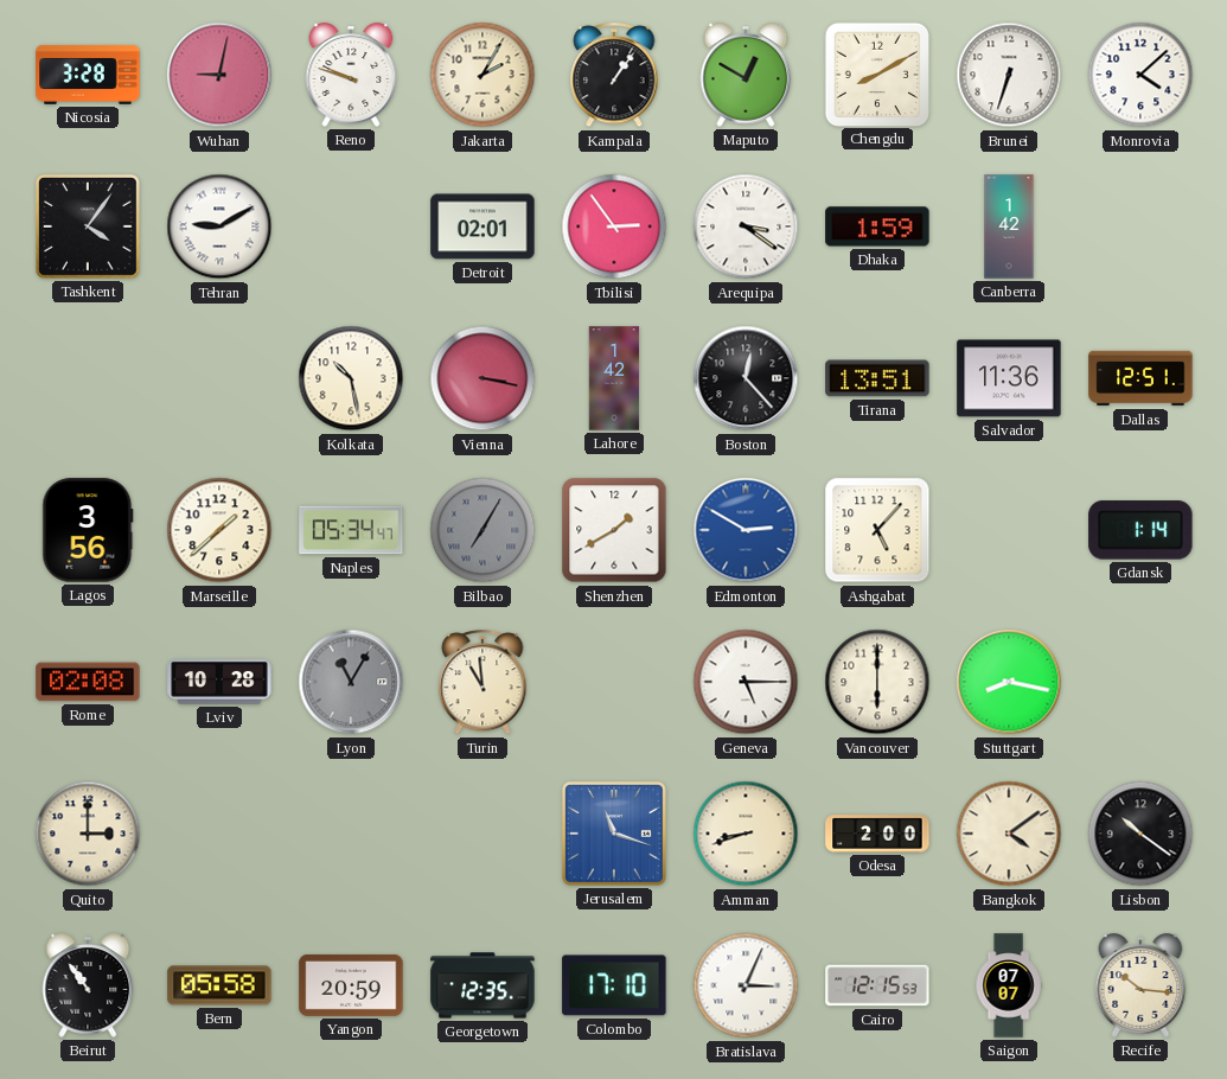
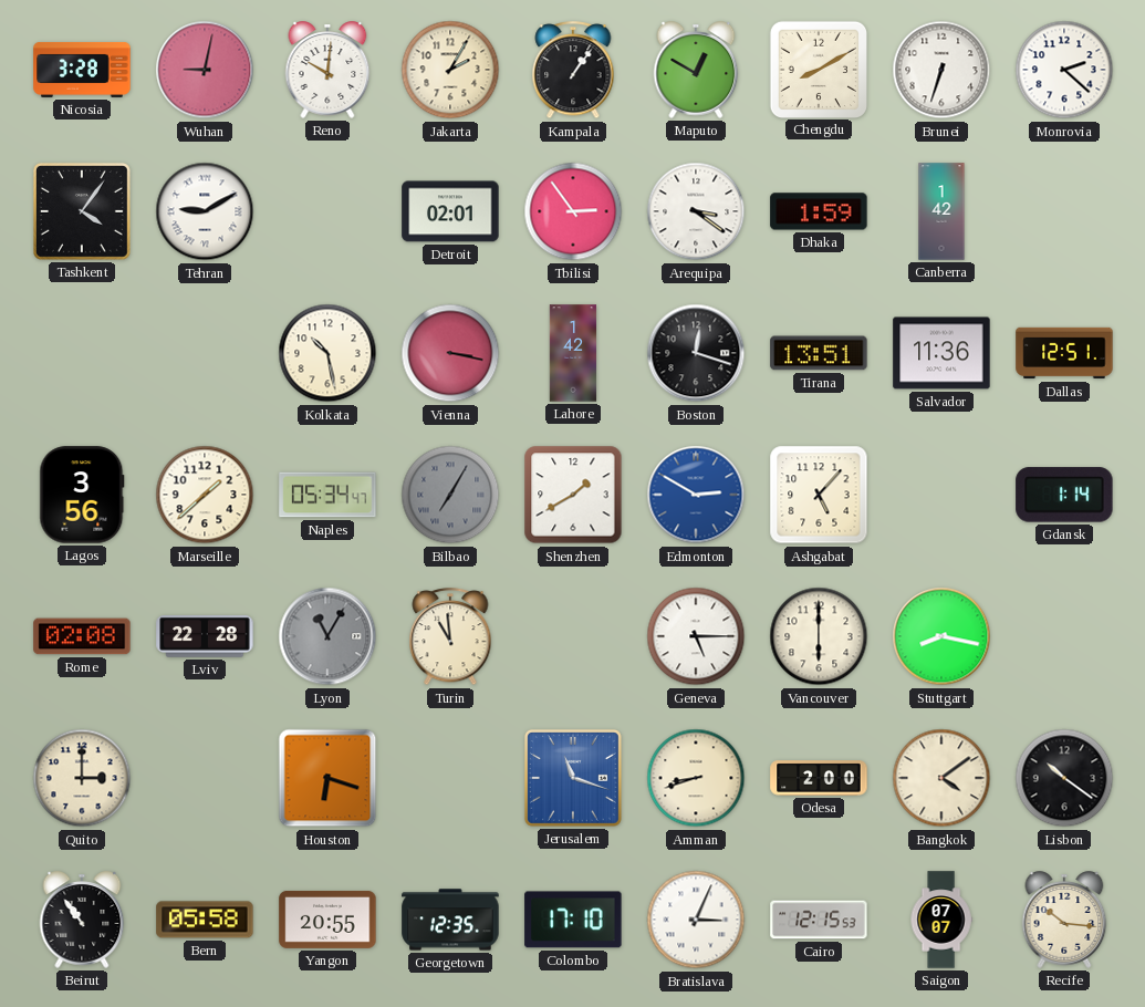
Reno: 9:48 -> 10:01 (327, 70)
Monrovia: 4:08 -> 2:22 (1064, 70)
Boston: 12:23 -> 12:18 (696, 353)
Lviv: 10:28 -> 22:28 (205, 637)
Houston: none -> 6:18 (327, 778)
Yangon: 20:59 -> 20:55 (327, 920)
